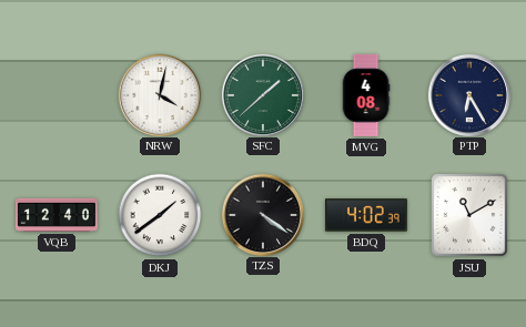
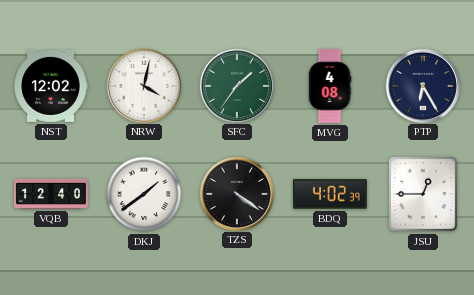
NST: none -> 12:02 (51, 86)
SFC: 1:38 -> 1:36 (236, 85)
JSU: 11:10 -> 12:45 (423, 194)
